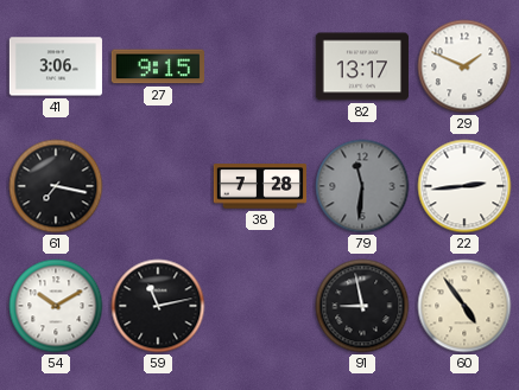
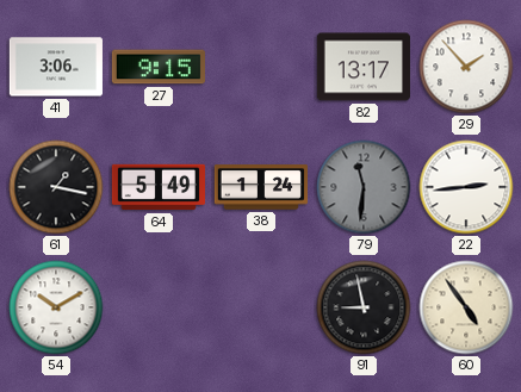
29: 1:49 -> 1:53 (466, 67)
61: 7:17 -> 1:17 (56, 187)
64: none -> 5:49 (157, 187)
38: 7:28 -> 1:24 (260, 187)
59: 11:13 -> none (158, 306)
